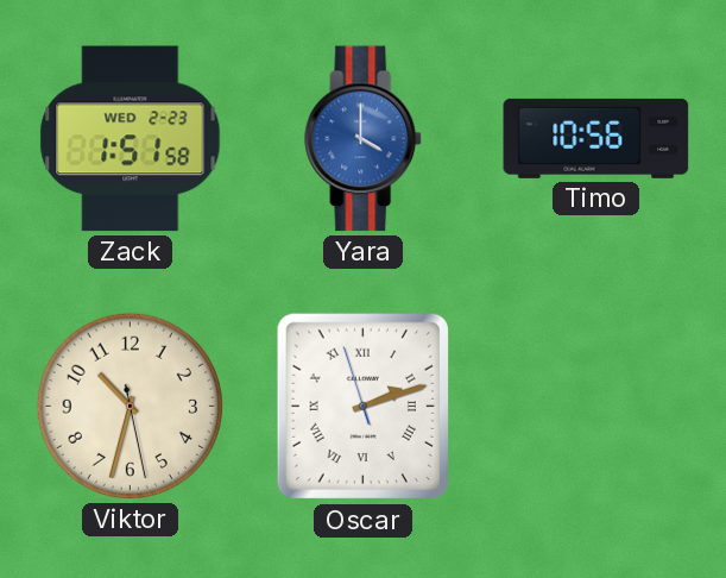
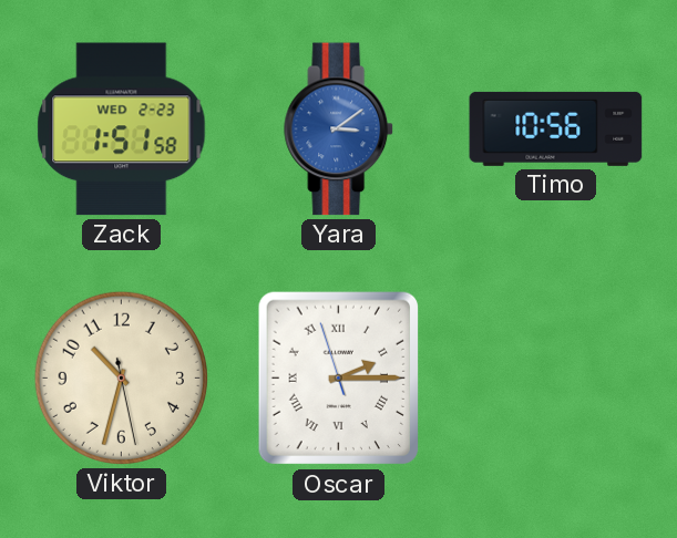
Yara: 4:00 -> 3:09 (339, 130)
Oscar: 2:11 -> 2:14 (338, 379)
